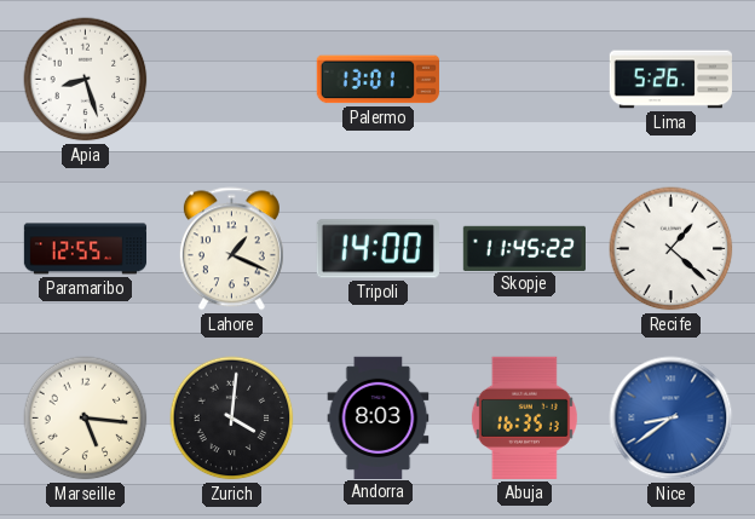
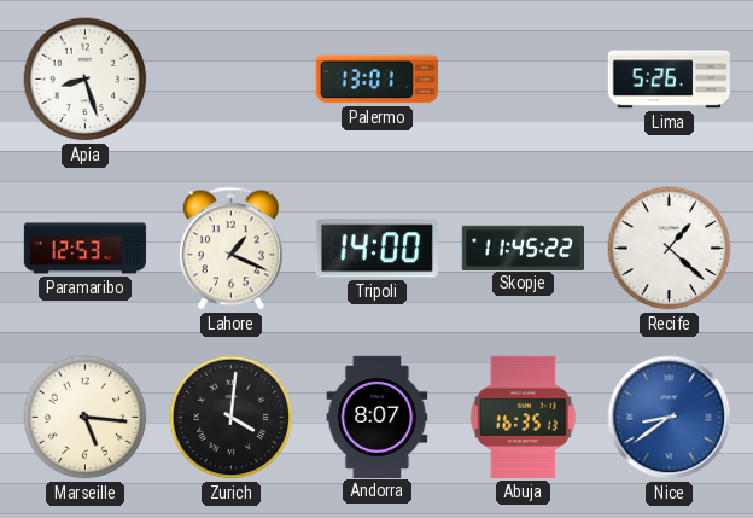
Paramaribo: 12:55 -> 12:53 (86, 249)
Andorra: 8:03 -> 8:07 (378, 417)
